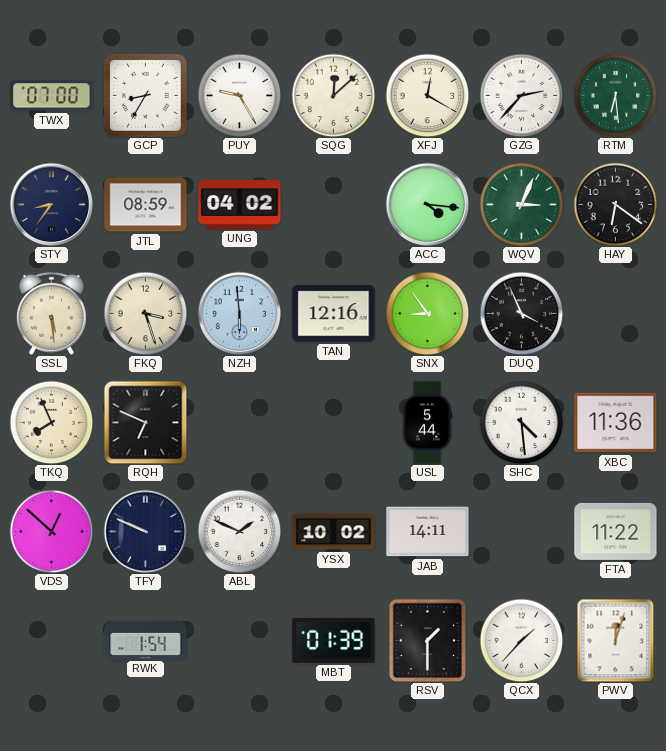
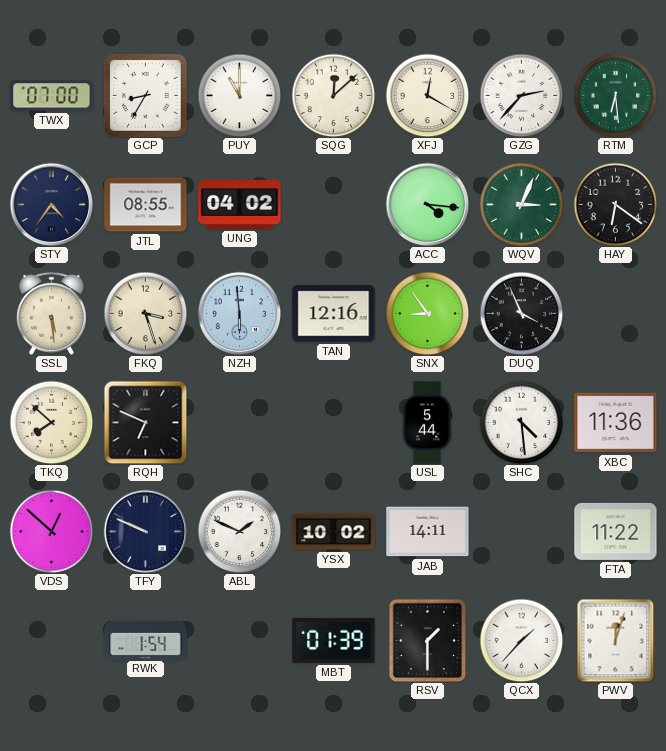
PUY: 9:25 -> 11:00 (239, 95)
STY: 8:36 -> 4:36 (51, 204)
JTL: 08:59 -> 08:55 (146, 205)
TKQ: 7:56 -> 7:52 (51, 422)
